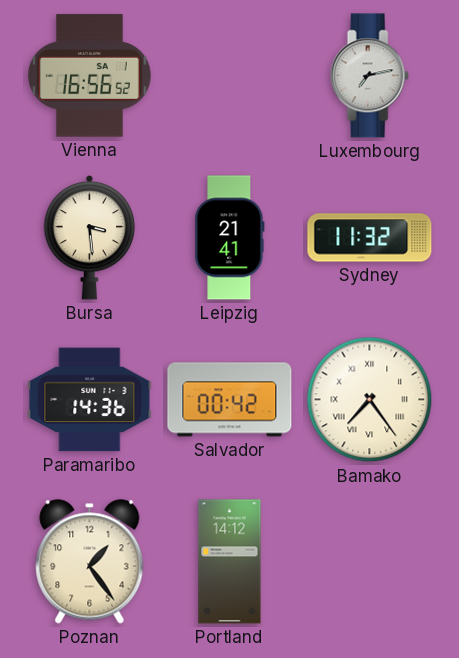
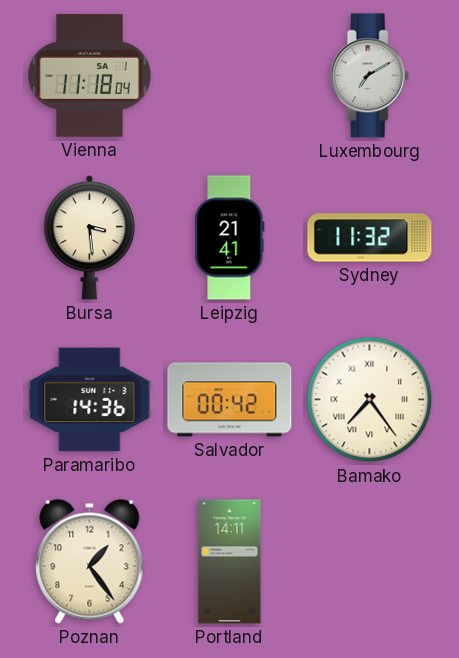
Vienna: 16:56 -> 11:18 (90, 76)
Luxembourg: 7:13 -> 7:10 (369, 76)
Portland: 14:12 -> 14:11 (230, 562)
